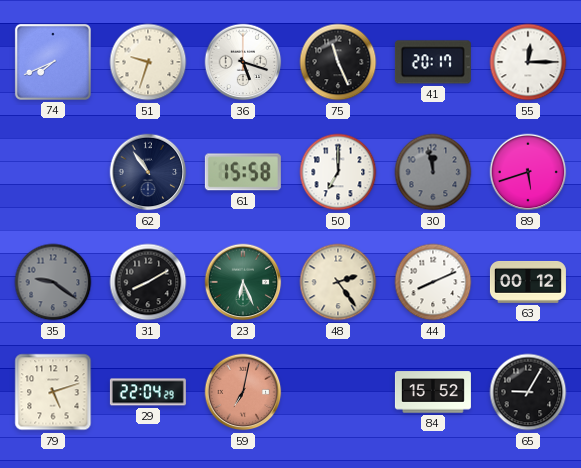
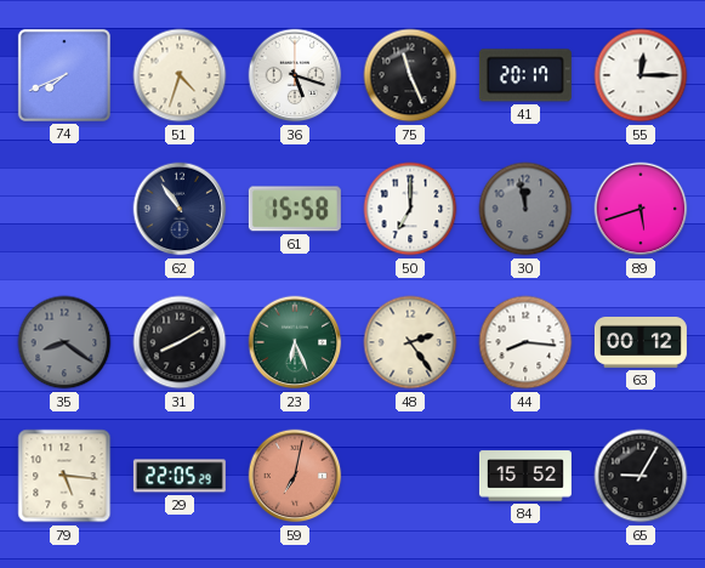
51: 9:33 -> 4:33 (180, 75)
35: 9:21 -> 8:21 (64, 342)
44: 8:11 -> 8:16 (525, 342)
79: 5:12 -> 5:16 (64, 476)
29: 22:04 -> 22:05 (180, 476)
